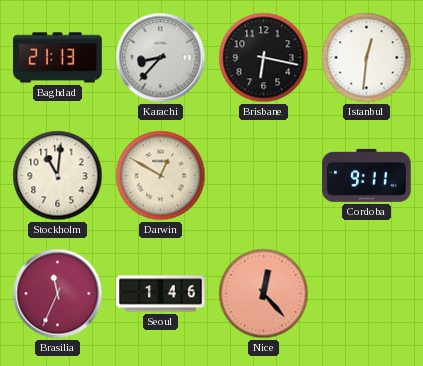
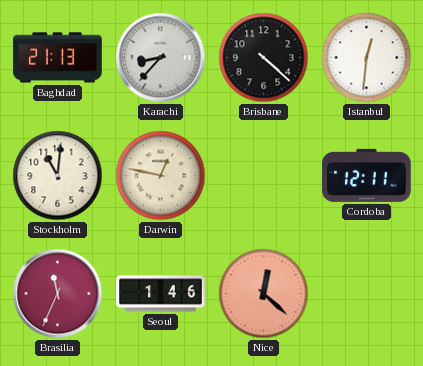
Brisbane: 6:17 -> 4:22 (264, 58)
Darwin: 12:50 -> 12:47 (161, 176)
Cordoba: 9:11 -> 12:11 (367, 175)
Nice: 12:23 -> 12:22 (264, 294)
